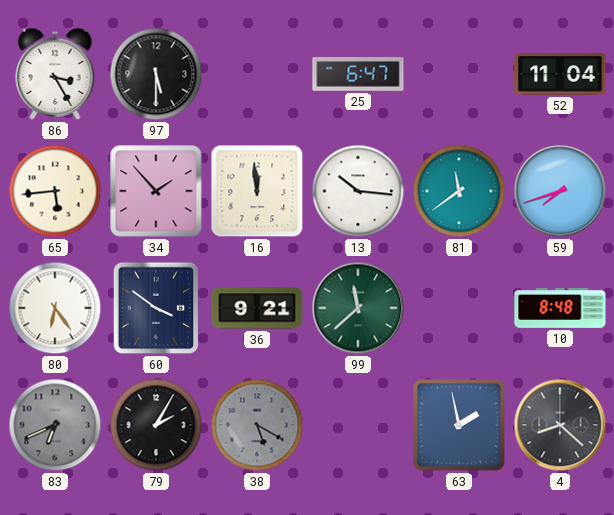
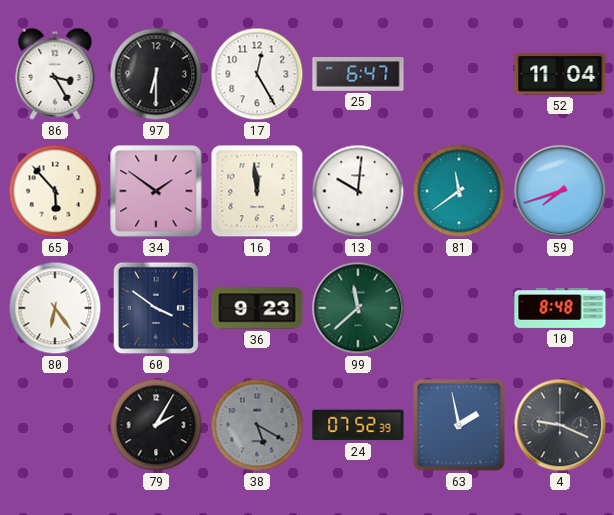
97: 5:30 -> 6:30 (156, 74)
17: none -> 12:25 (257, 74)
65: 5:44 -> 5:53 (55, 191)
34: 1:53 -> 1:51 (156, 191)
13: 10:16 -> 10:01 (358, 191)
36: 9:21 -> 9:23 (257, 308)
83: 6:41 -> none (55, 425)
24: none -> 07:52 (358, 425)
4: 8:22 -> 9:19 (560, 425)
